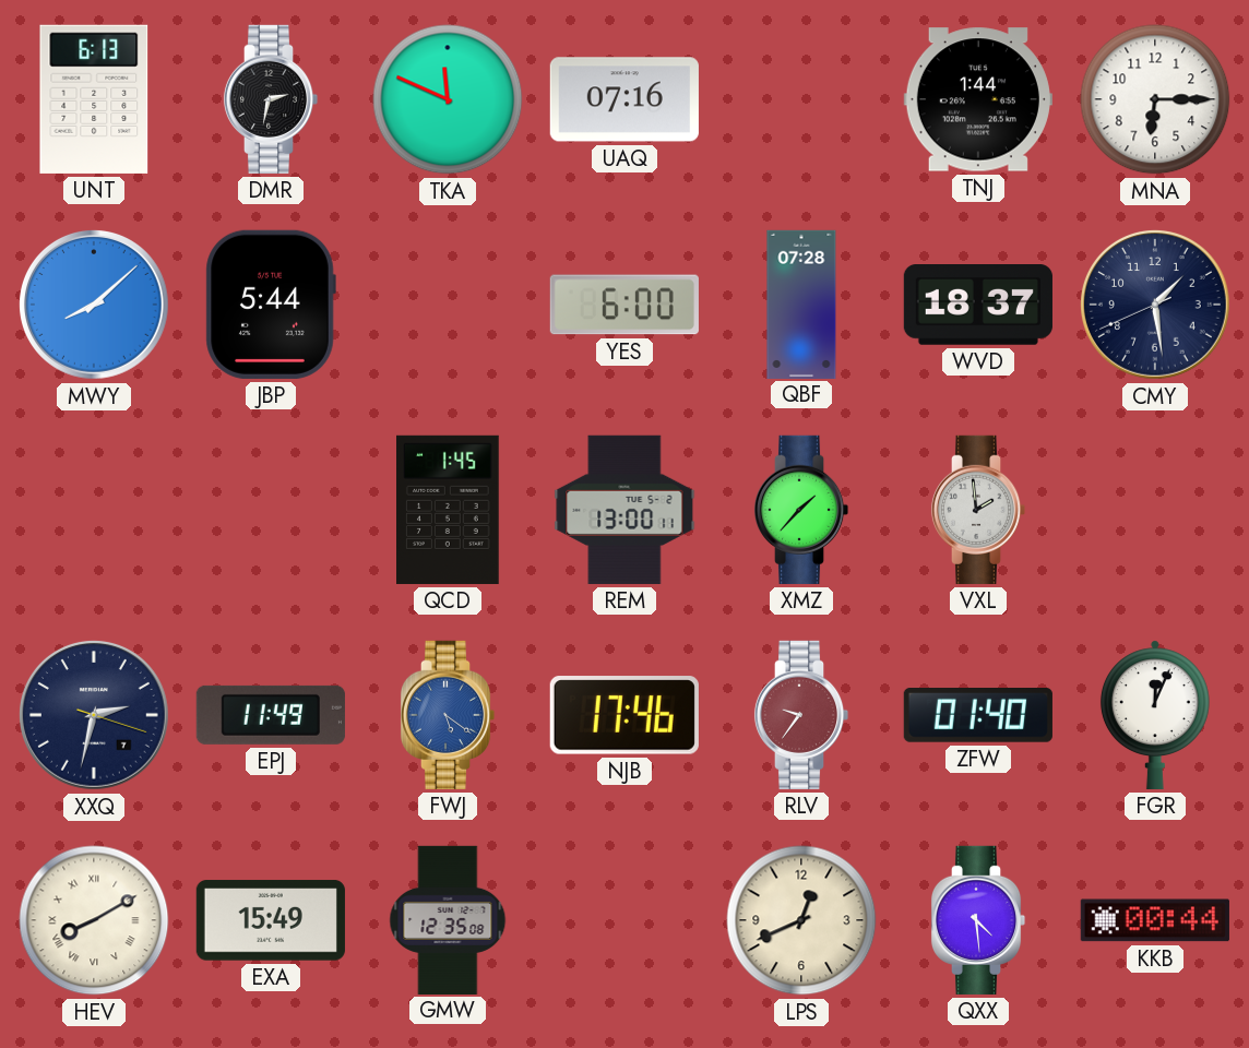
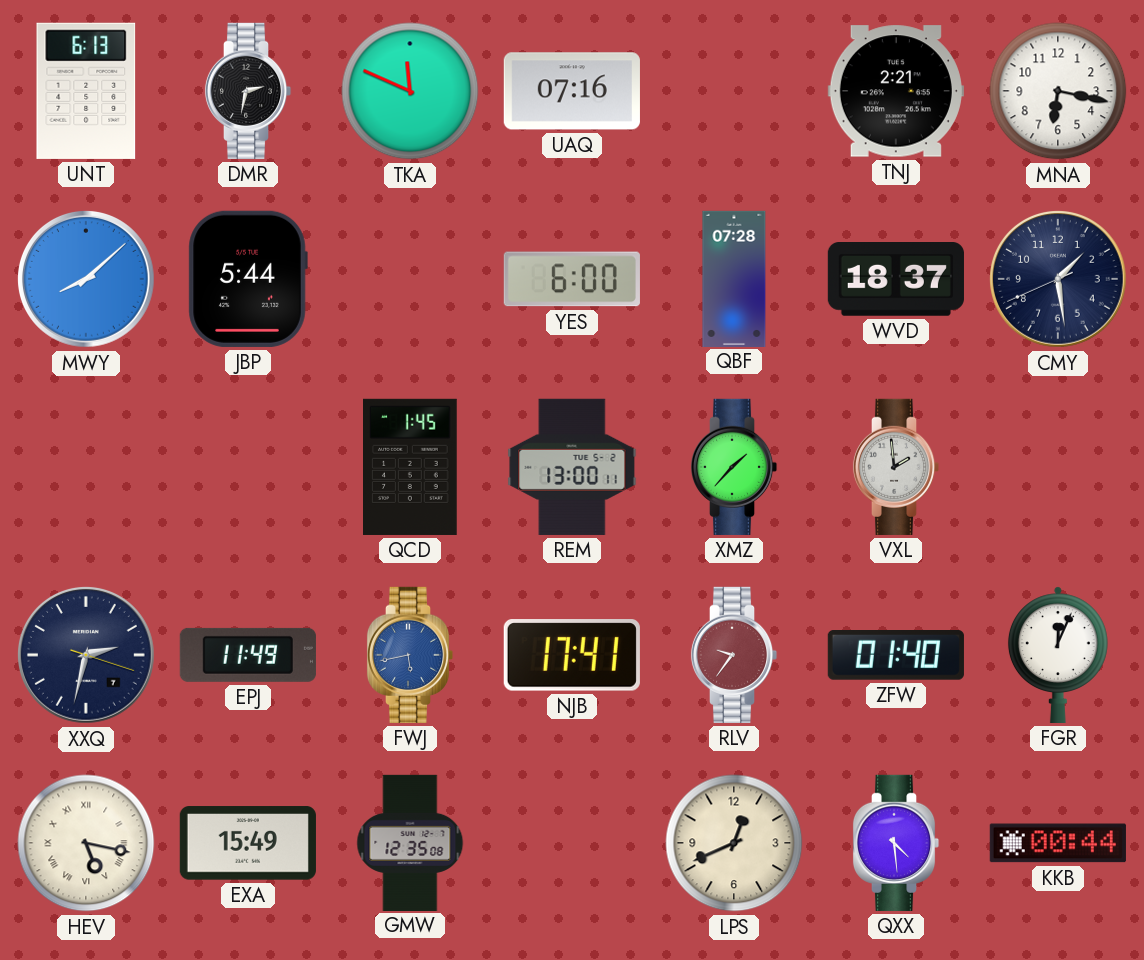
TNJ: 1:44 -> 2:21 (896, 91)
MNA: 6:15 -> 6:17 (1058, 91)
FWJ: 5:21 -> 5:43 (410, 655)
NJB: 17:46 -> 17:41 (572, 655)
HEV: 8:10 -> 5:17 (86, 843)
